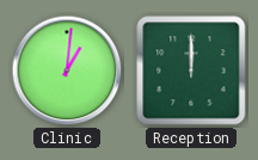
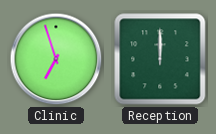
Clinic: 1:01 -> 6:57 (56, 59)
